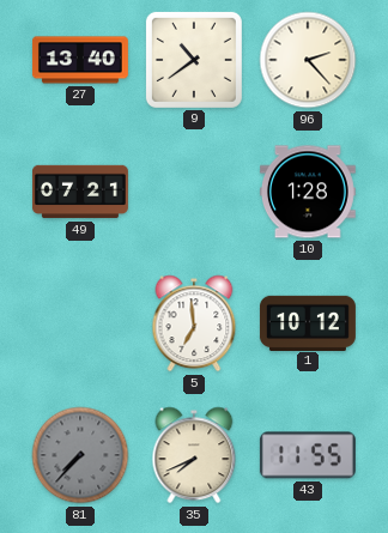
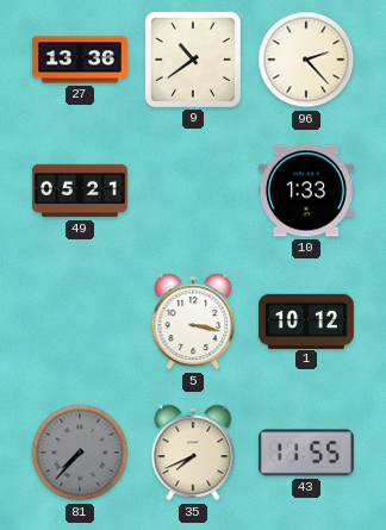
27: 13:40 -> 13:36 (80, 60)
49: 07:21 -> 05:21 (81, 191)
10: 1:28 -> 1:33 (306, 191)
5: 6:59 -> 3:17 (193, 322)
